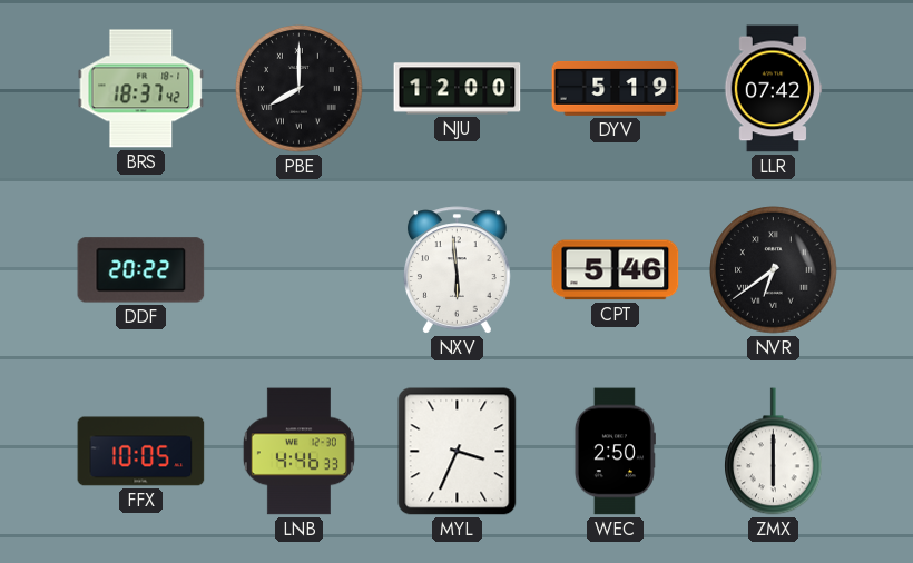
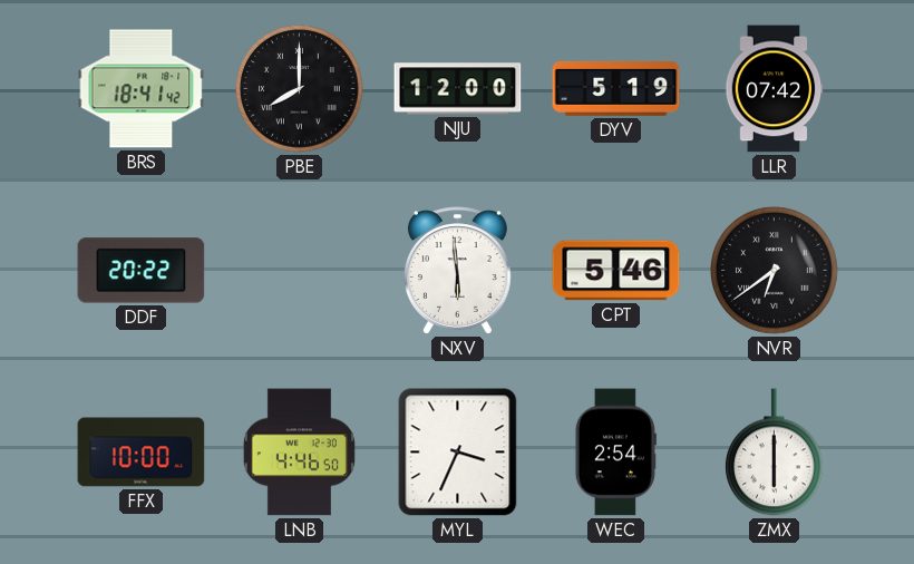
BRS: 18:37 -> 18:41 (142, 89)
FFX: 10:05 -> 10:00 (142, 453)
LNB: 4:46:33 -> 4:46:50 (299, 453)
WEC: 2:50 -> 2:54 (615, 453)
